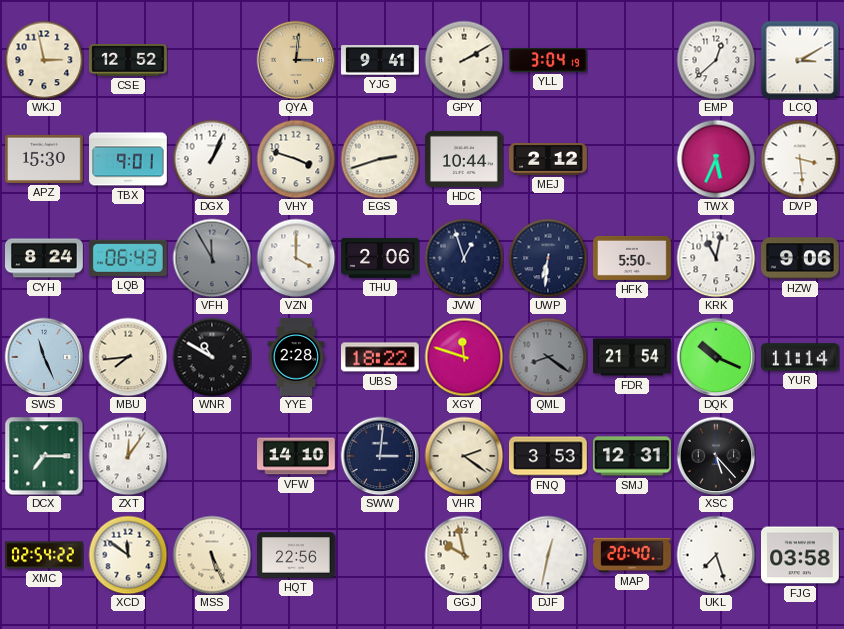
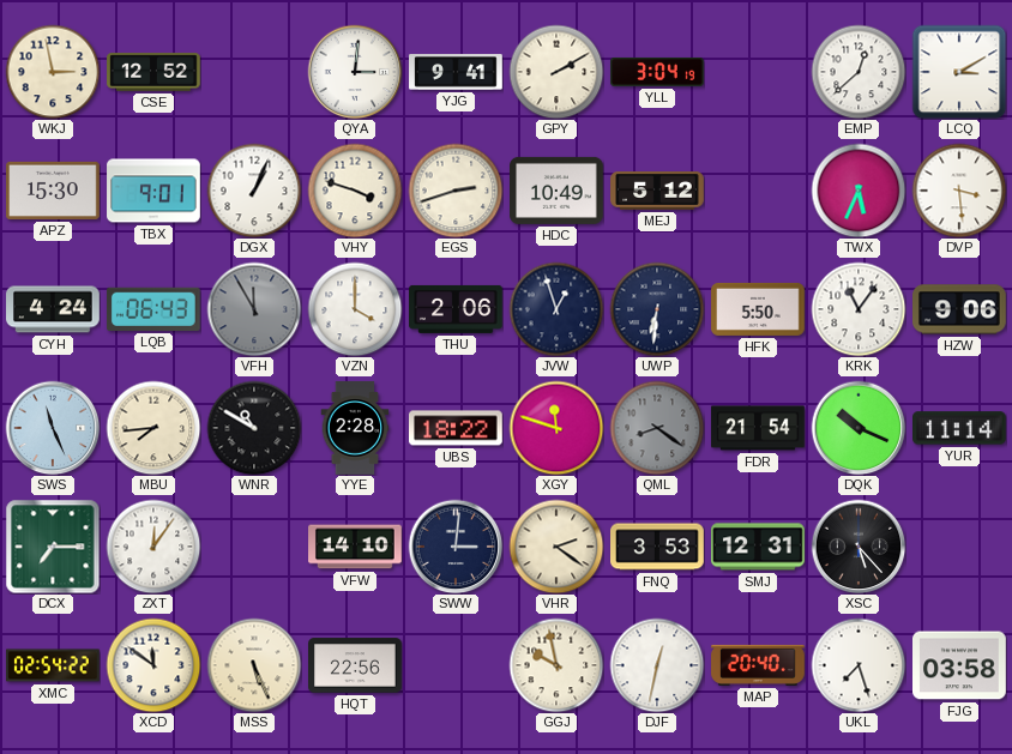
QYA dial: champagne -> white (355, 72)
HDC: 10:44 -> 10:49 (558, 191)
MEJ: 2:12 -> 5:12 (657, 192)
CYH: 8:24 -> 4:24 (53, 309)
KRK: 11:02 -> 11:06 (859, 309)
